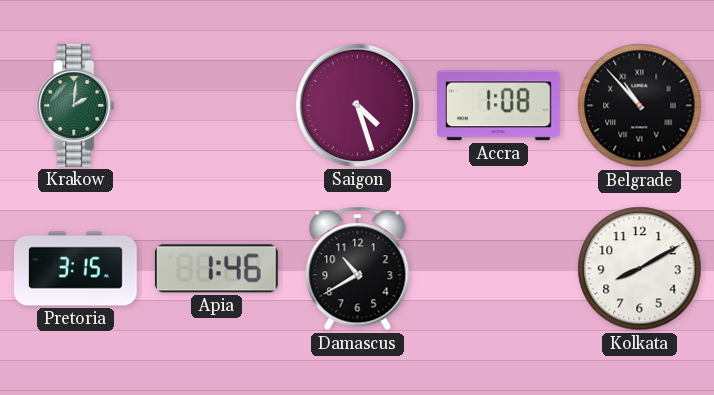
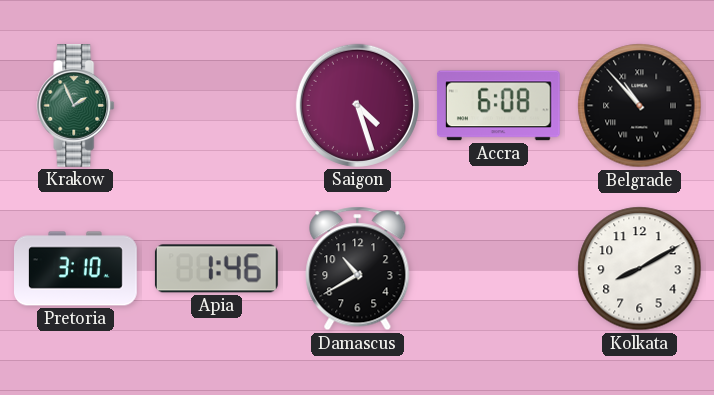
Krakow: 2:01 -> 1:56 (76, 106)
Accra: 1:08 -> 6:08 (498, 106)
Pretoria: 3:15 -> 3:10 (76, 269)
